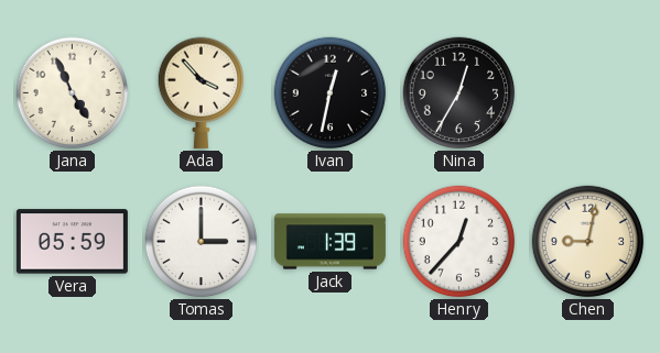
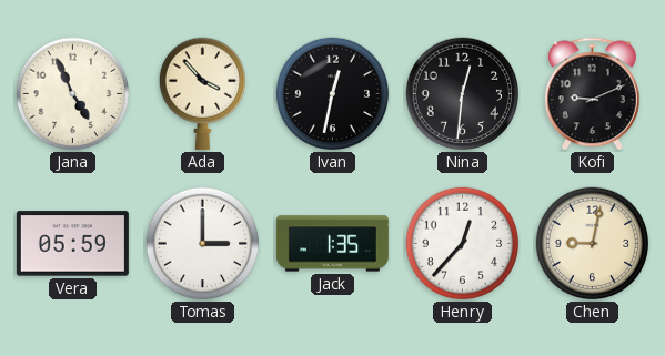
Nina: 12:35 -> 12:31 (463, 94)
Kofi: none -> 9:11 (593, 94)
Jack: 1:39 -> 1:35 (332, 244)
